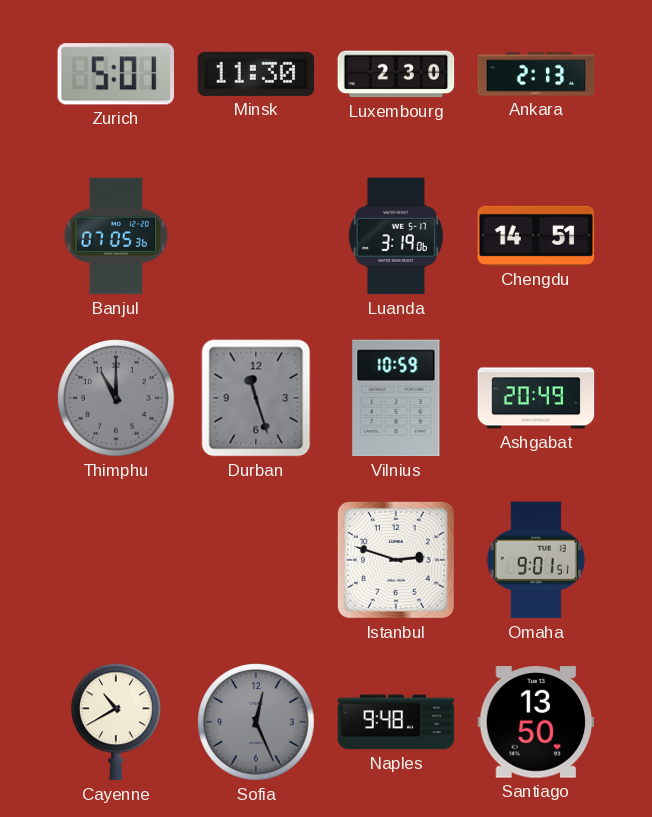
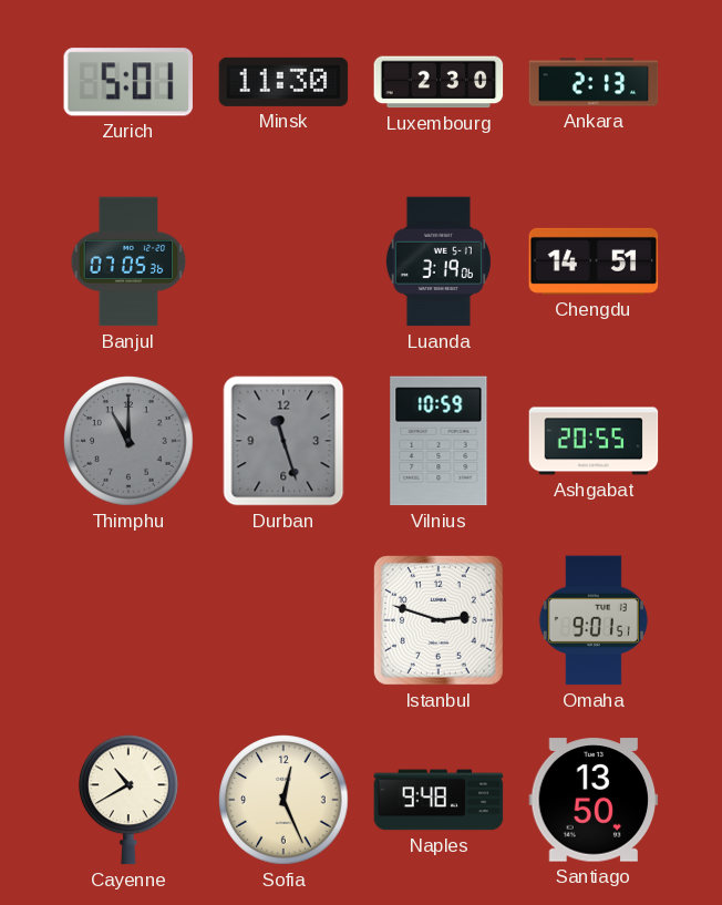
Ashgabat: 20:49 -> 20:55 (594, 441)
Sofia dial: grey -> cream (283, 800)
